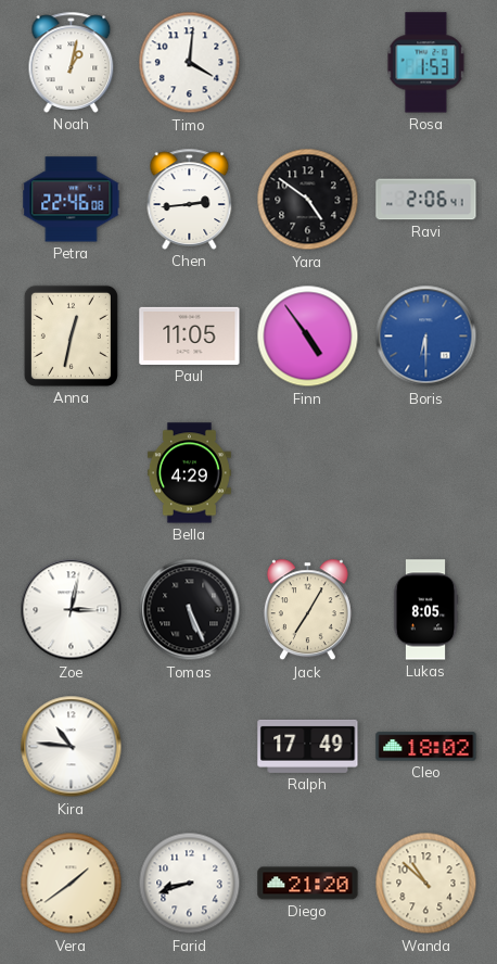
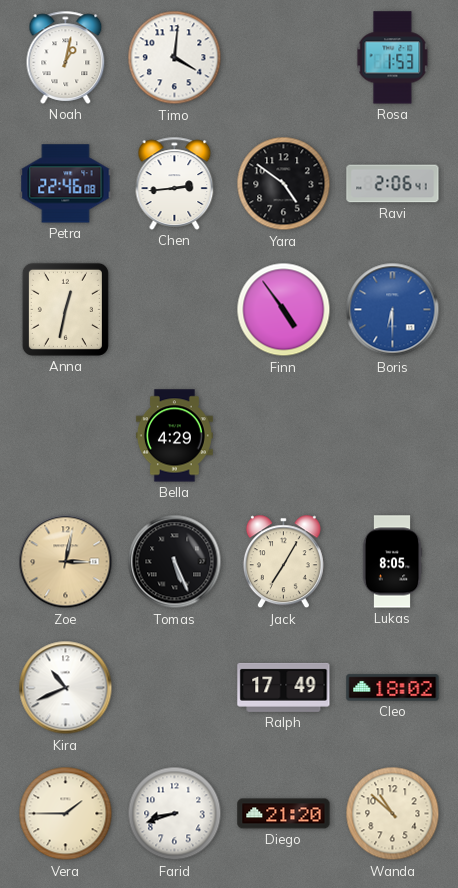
Paul: 11:05 -> none (190, 335)
Zoe dial: white -> champagne (66, 562)
Kira: 10:46 -> 10:41 (66, 688)
Vera: 1:39 -> 1:45 (66, 814)
